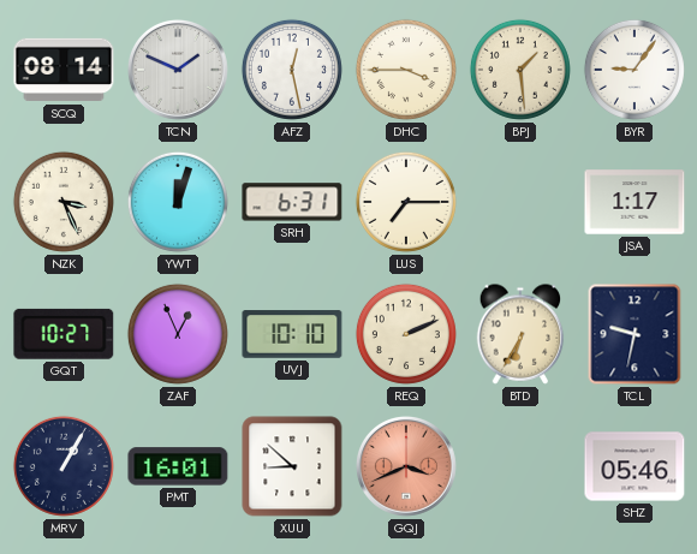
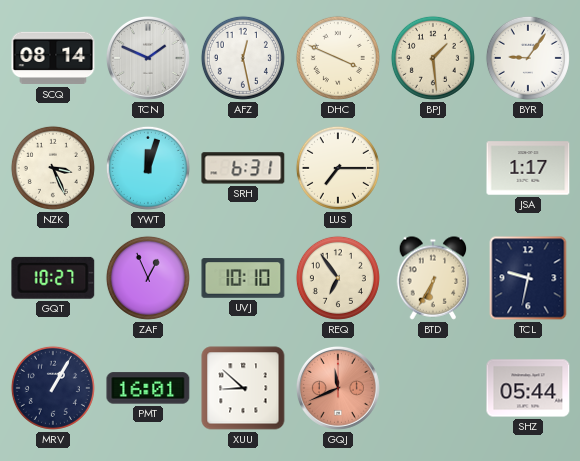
DHC: 3:45 -> 3:49 (338, 58)
REQ: 2:11 -> 6:54 (338, 278)
GQJ: 3:41 -> 11:41 (338, 388)
SHZ: 05:46 -> 05:44 (528, 388)
